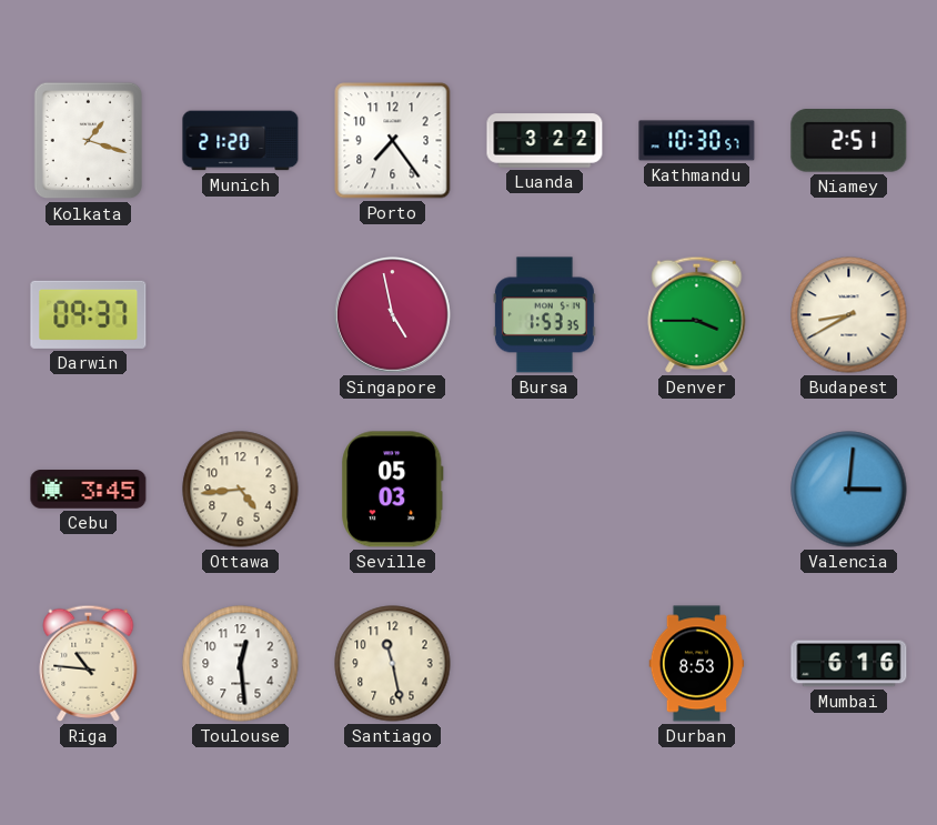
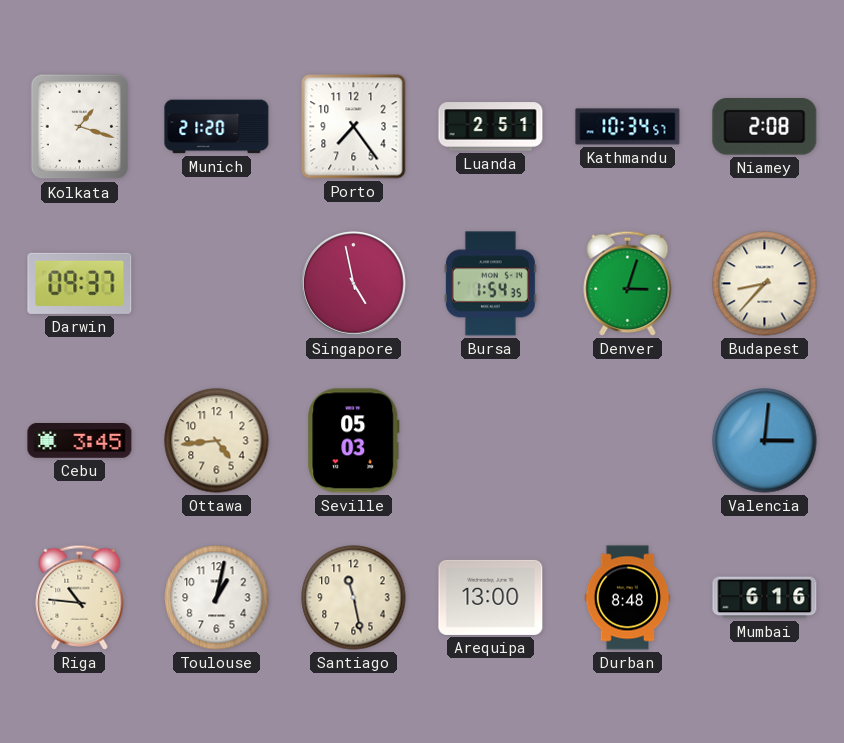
Luanda: 3:22 -> 2:51 (491, 127)
Kathmandu: 10:30 -> 10:34 (628, 127)
Niamey: 2:51 -> 2:08 (765, 127)
Bursa: 1:53 -> 1:54 (490, 284)
Denver: 3:45 -> 3:03 (628, 283)
Budapest: 8:40 -> 8:37 (765, 284)
Toulouse: 12:29 -> 1:02 (217, 598)
Arequipa: none -> 13:00 (491, 597)
Durban: 8:53 -> 8:48 (628, 598)
